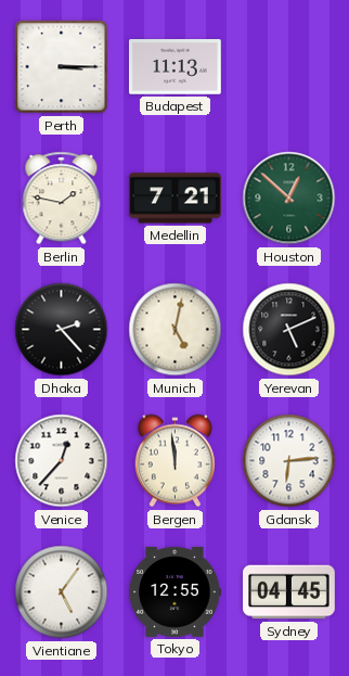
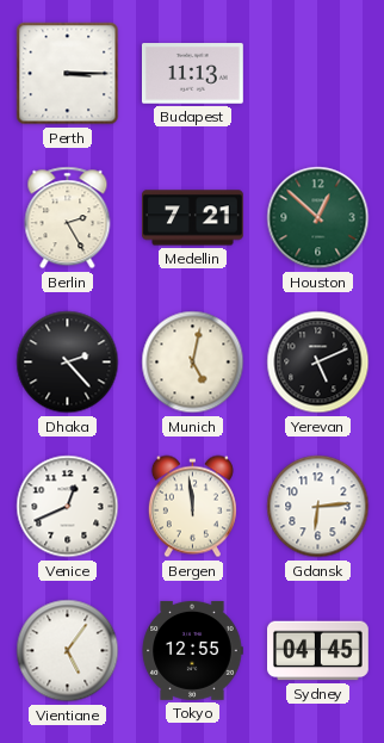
Berlin: 1:47 -> 2:25 (68, 218)
Venice: 12:37 -> 12:41 (68, 507)
